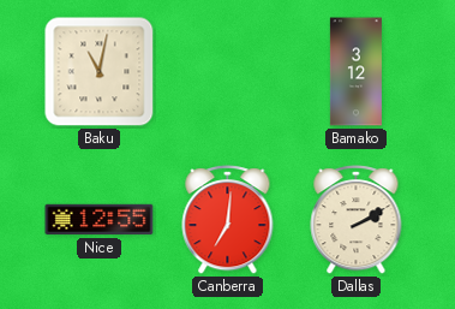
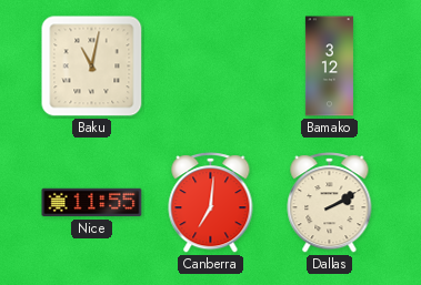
Nice: 12:55 -> 11:55 (92, 203)
